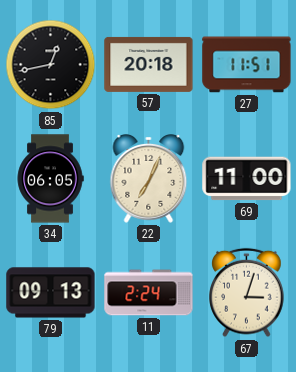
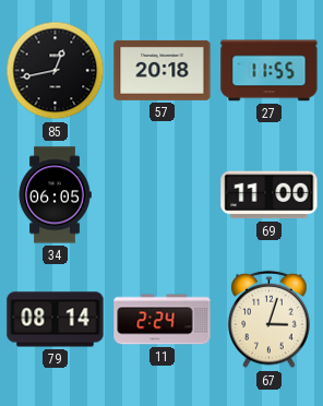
27: 11:51 -> 11:55 (270, 71)
22: 7:04 -> none (149, 179)
79: 09:13 -> 08:14 (56, 320)
